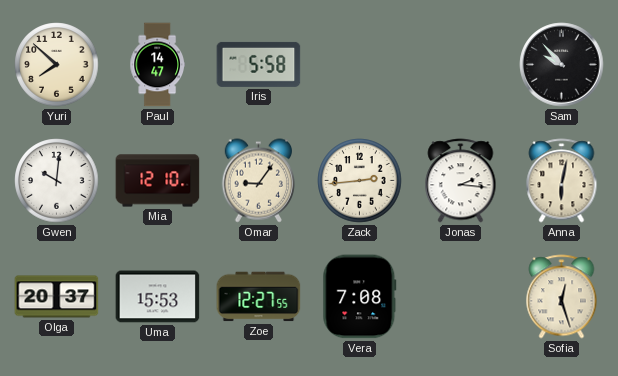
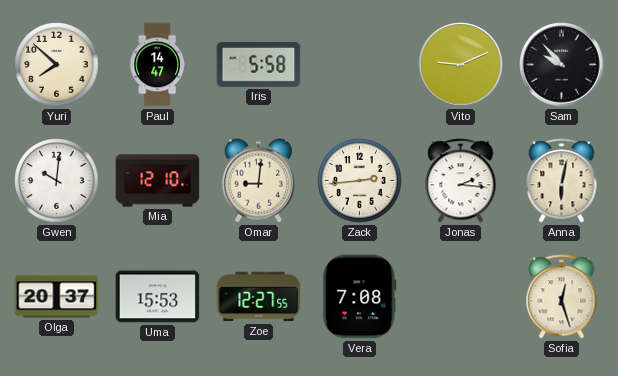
Vito: none -> 9:11 (461, 65)
Omar: 9:06 -> 9:01 (259, 181)
